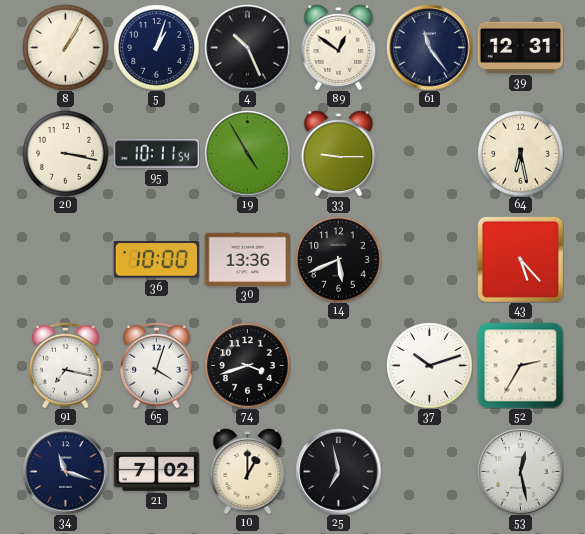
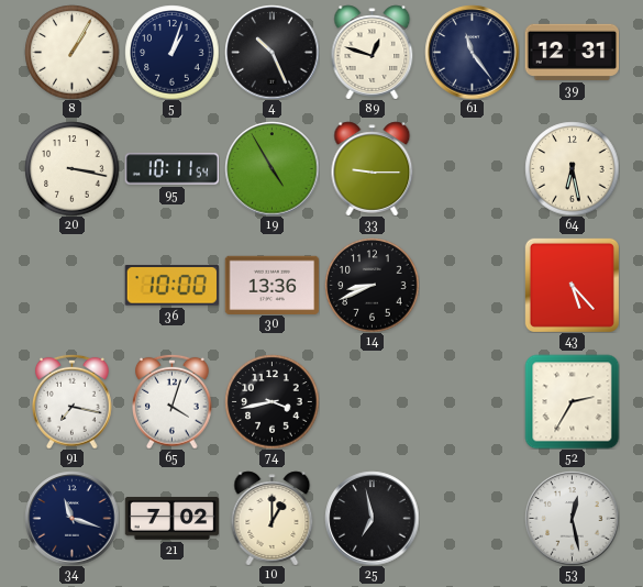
89: 12:51 -> 12:48 (373, 52)
14: 5:41 -> 8:41 (372, 285)
74: 3:42 -> 3:43 (271, 401)
37: 10:12 -> none (429, 365)
